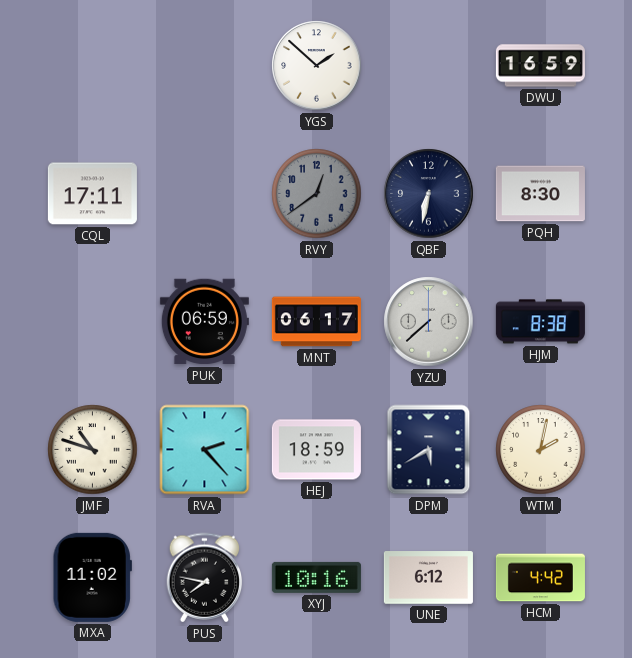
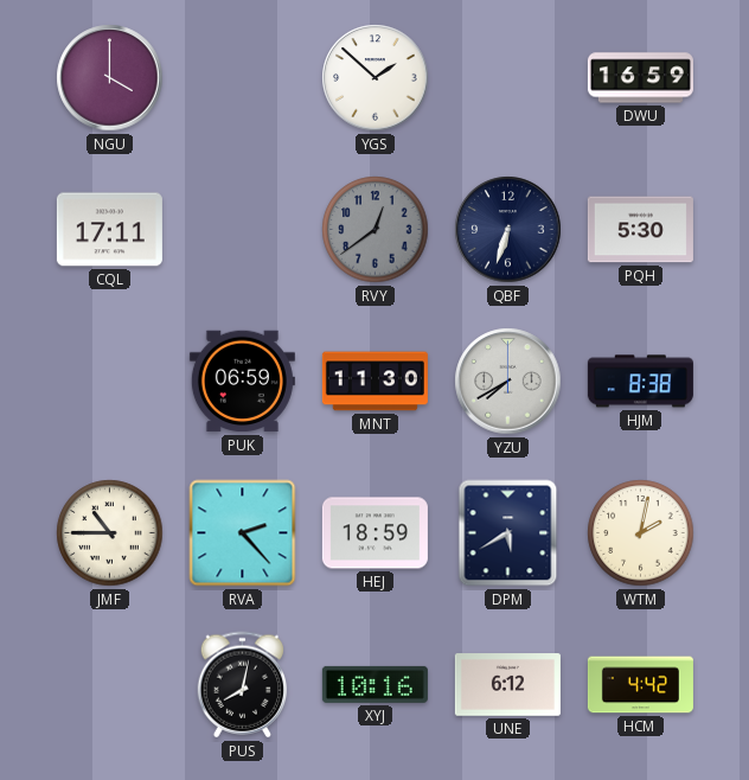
NGU: none -> 4:00 (110, 78)
QBF: 6:32 -> 6:33 (508, 230)
PQH: 8:30 -> 5:30 (640, 230)
MNT: 06:17 -> 11:30 (375, 382)
YZU: 7:38 -> 7:40 (508, 382)
JMF: 10:48 -> 10:45 (110, 533)
MXA: 11:02 -> none (92, 577)
PUS: 7:47 -> 8:02 (243, 685)
